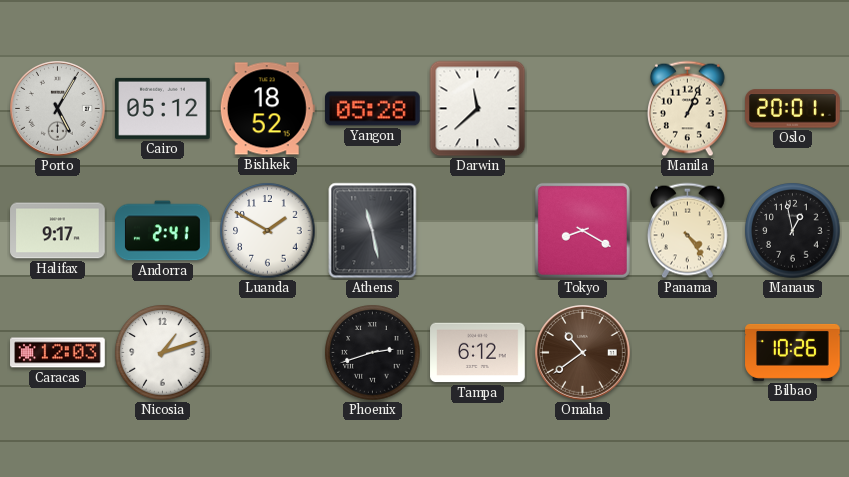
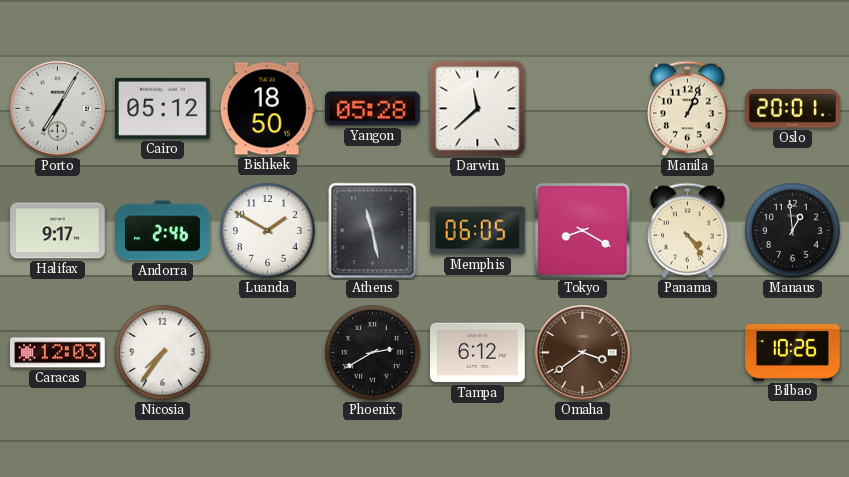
Porto: 5:05 -> 7:05 (58, 109)
Bishkek: 18:52 -> 18:50 (267, 109)
Andorra: 2:41 -> 2:46 (163, 231)
Memphis: none -> 06:05 (478, 231)
Manaus: 12:58 -> 12:59 (793, 231)
Nicosia: 1:12 -> 7:36 (163, 353)
Phoenix: 2:42 -> 2:40 (373, 353)
Omaha: 10:39 -> 3:39 (583, 353)
